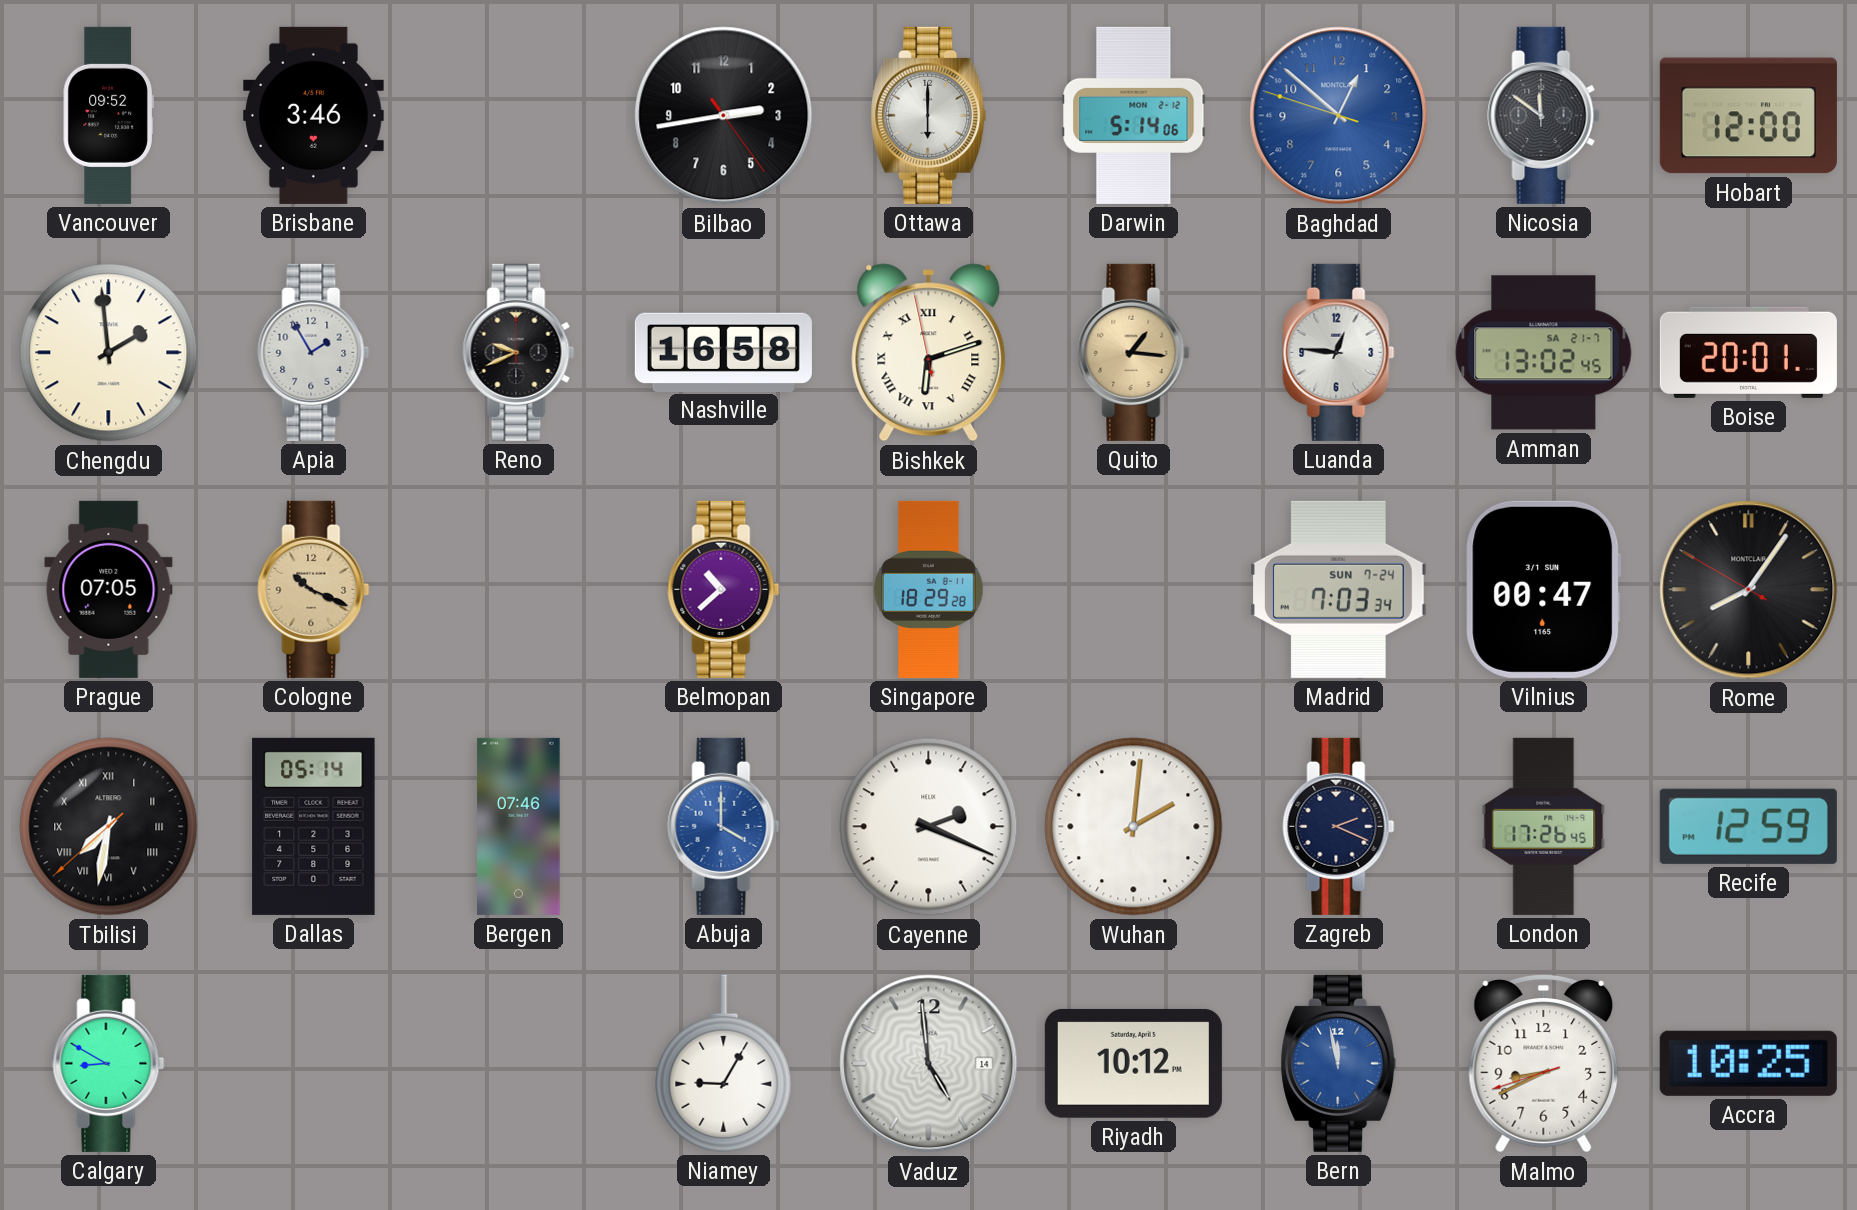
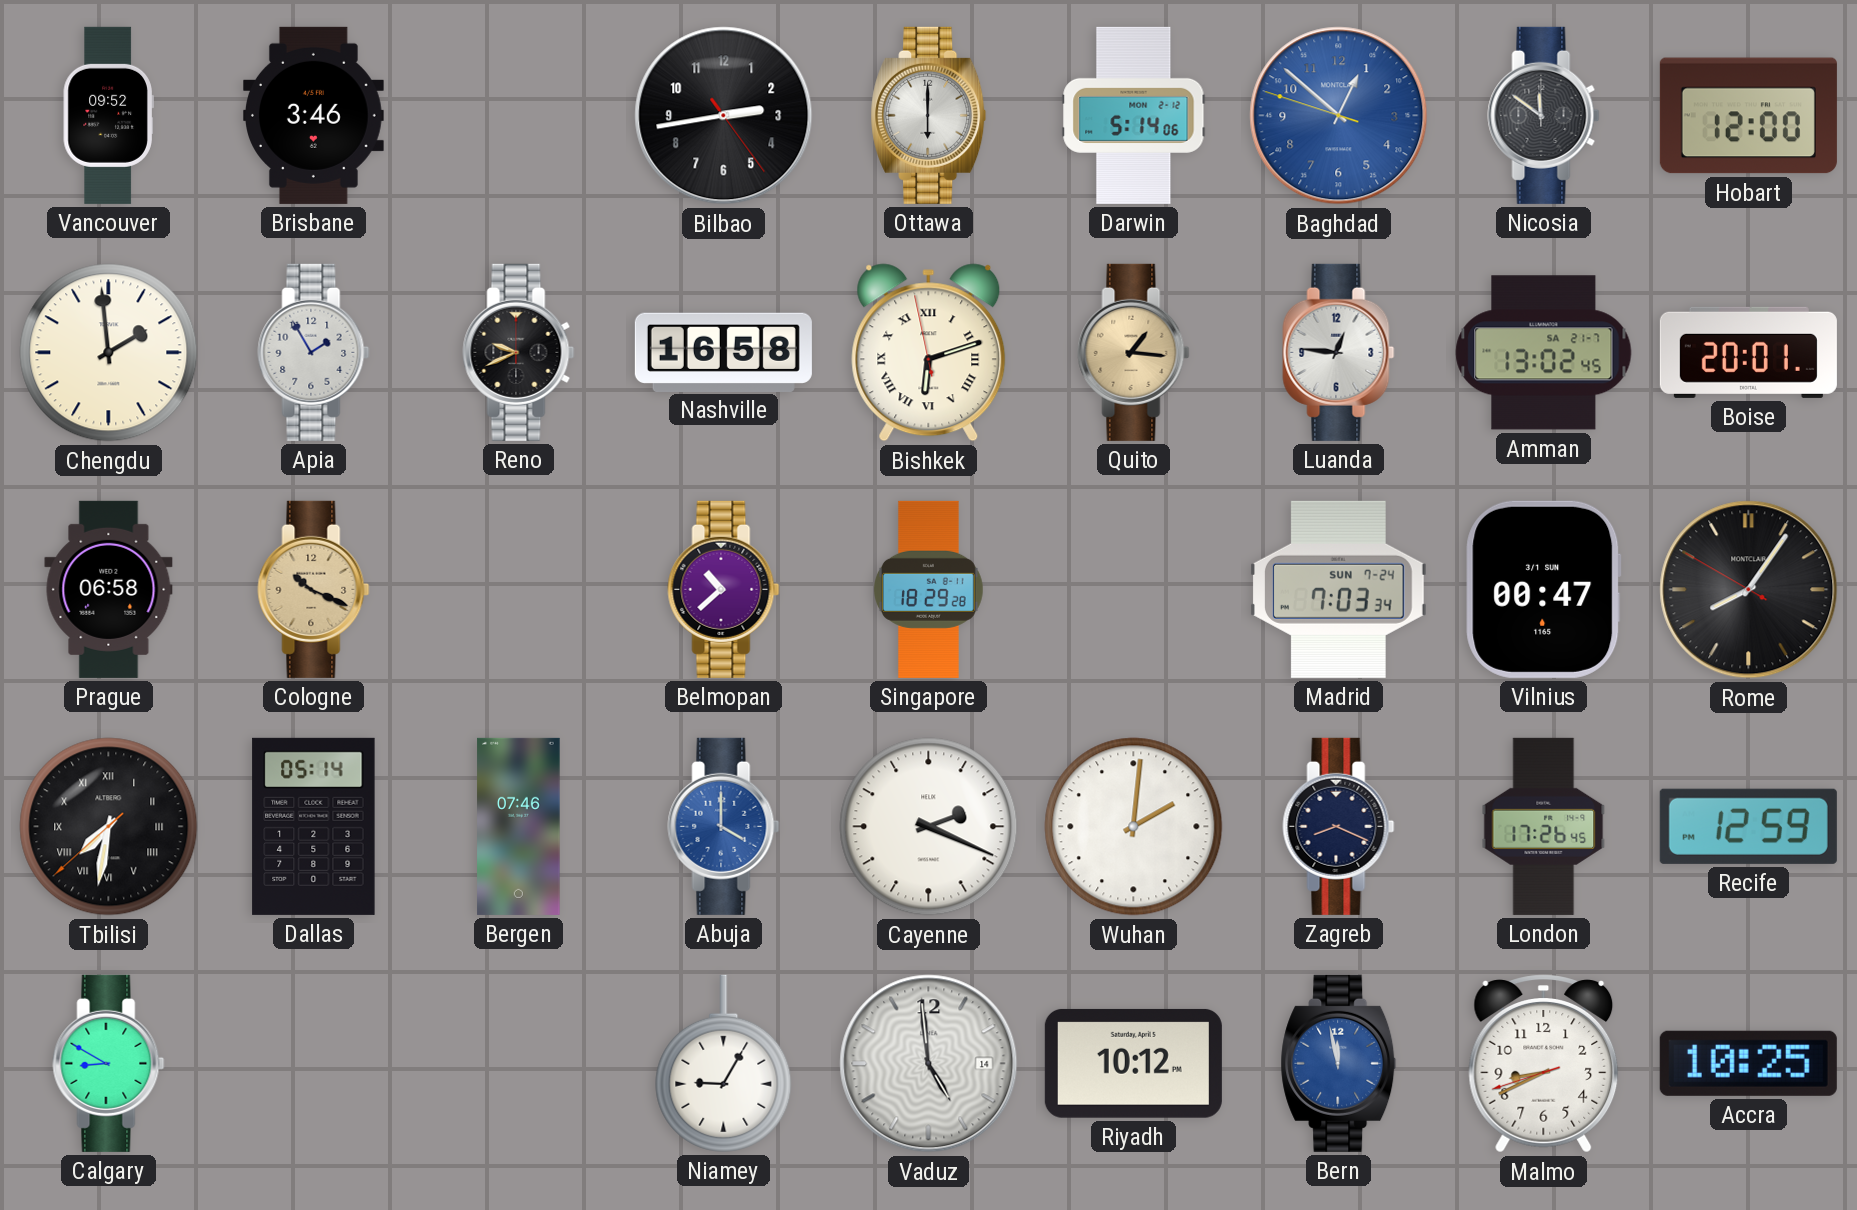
Prague: 07:05 -> 06:58 (109, 589)
Zagreb: 2:19 -> 8:19 (1339, 826)
